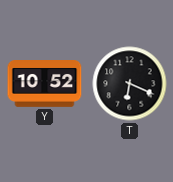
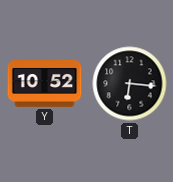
T: 6:19 -> 6:16 (130, 84)
